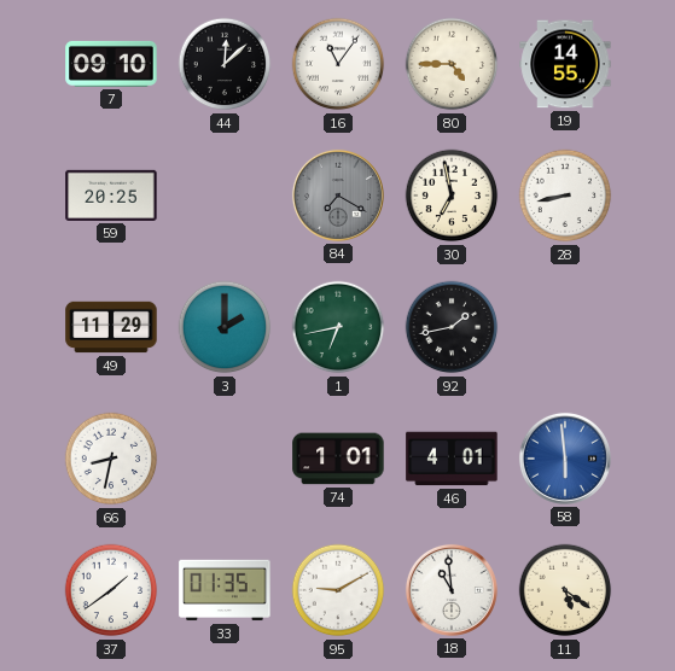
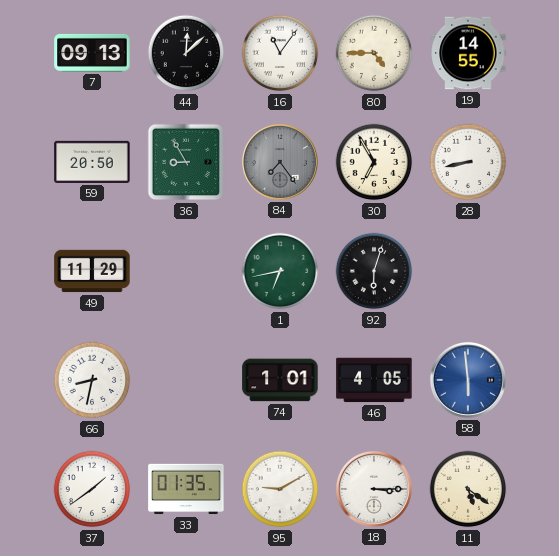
7: 09:10 -> 09:13 (92, 53)
59: 20:25 -> 20:50 (92, 162)
36: none -> 8:55 (186, 162)
84: 7:20 -> 7:24 (280, 162)
30: 6:58 -> 6:55 (374, 162)
3: 2:00 -> none (225, 327)
92: 1:43 -> 6:03 (374, 271)
46: 4:01 -> 4:05 (374, 380)
18: 10:59 -> 3:15 (374, 489)
